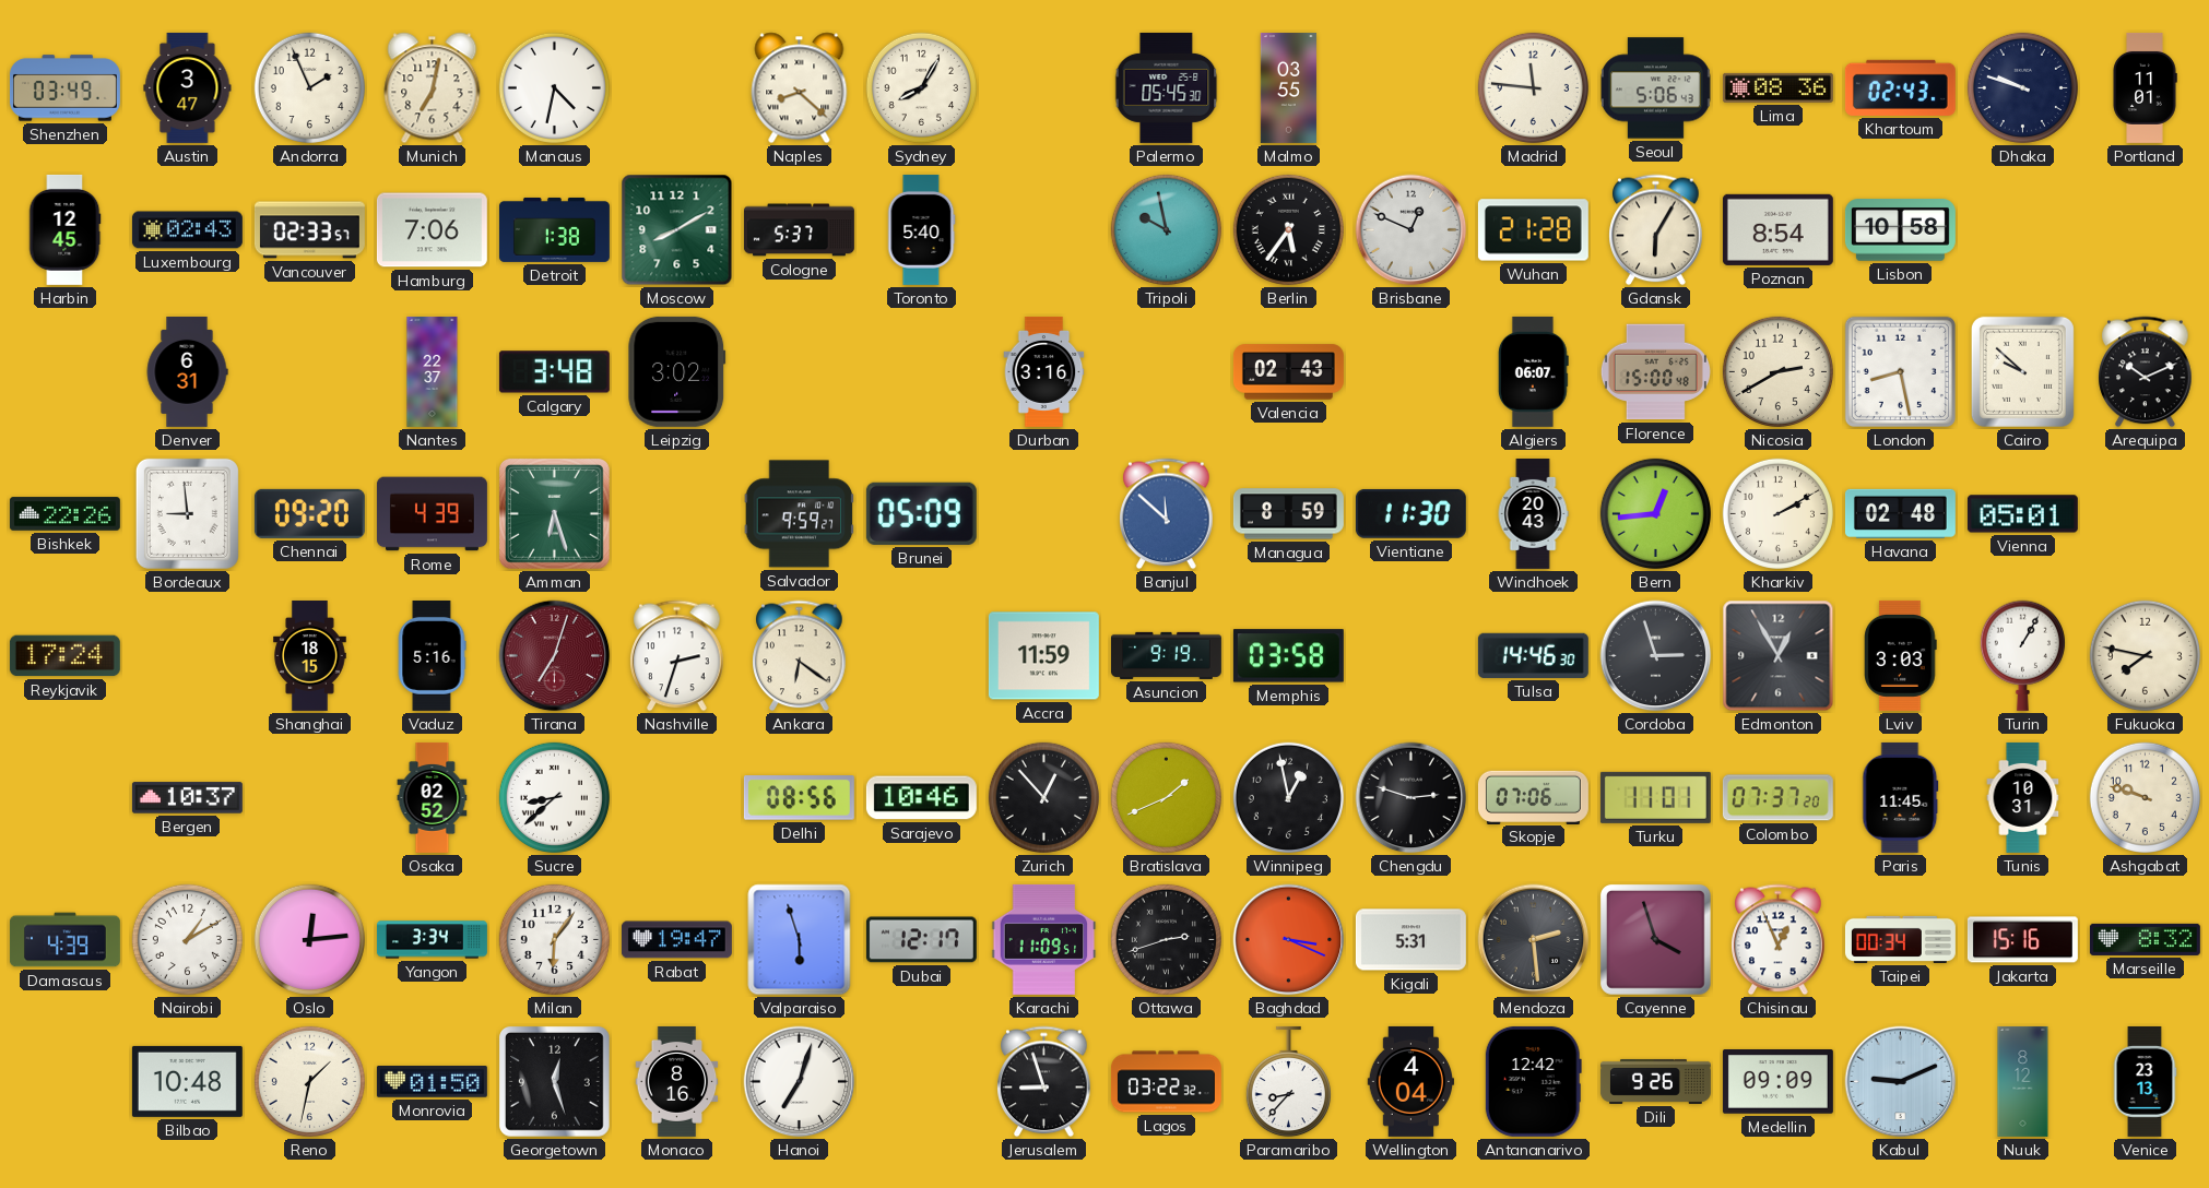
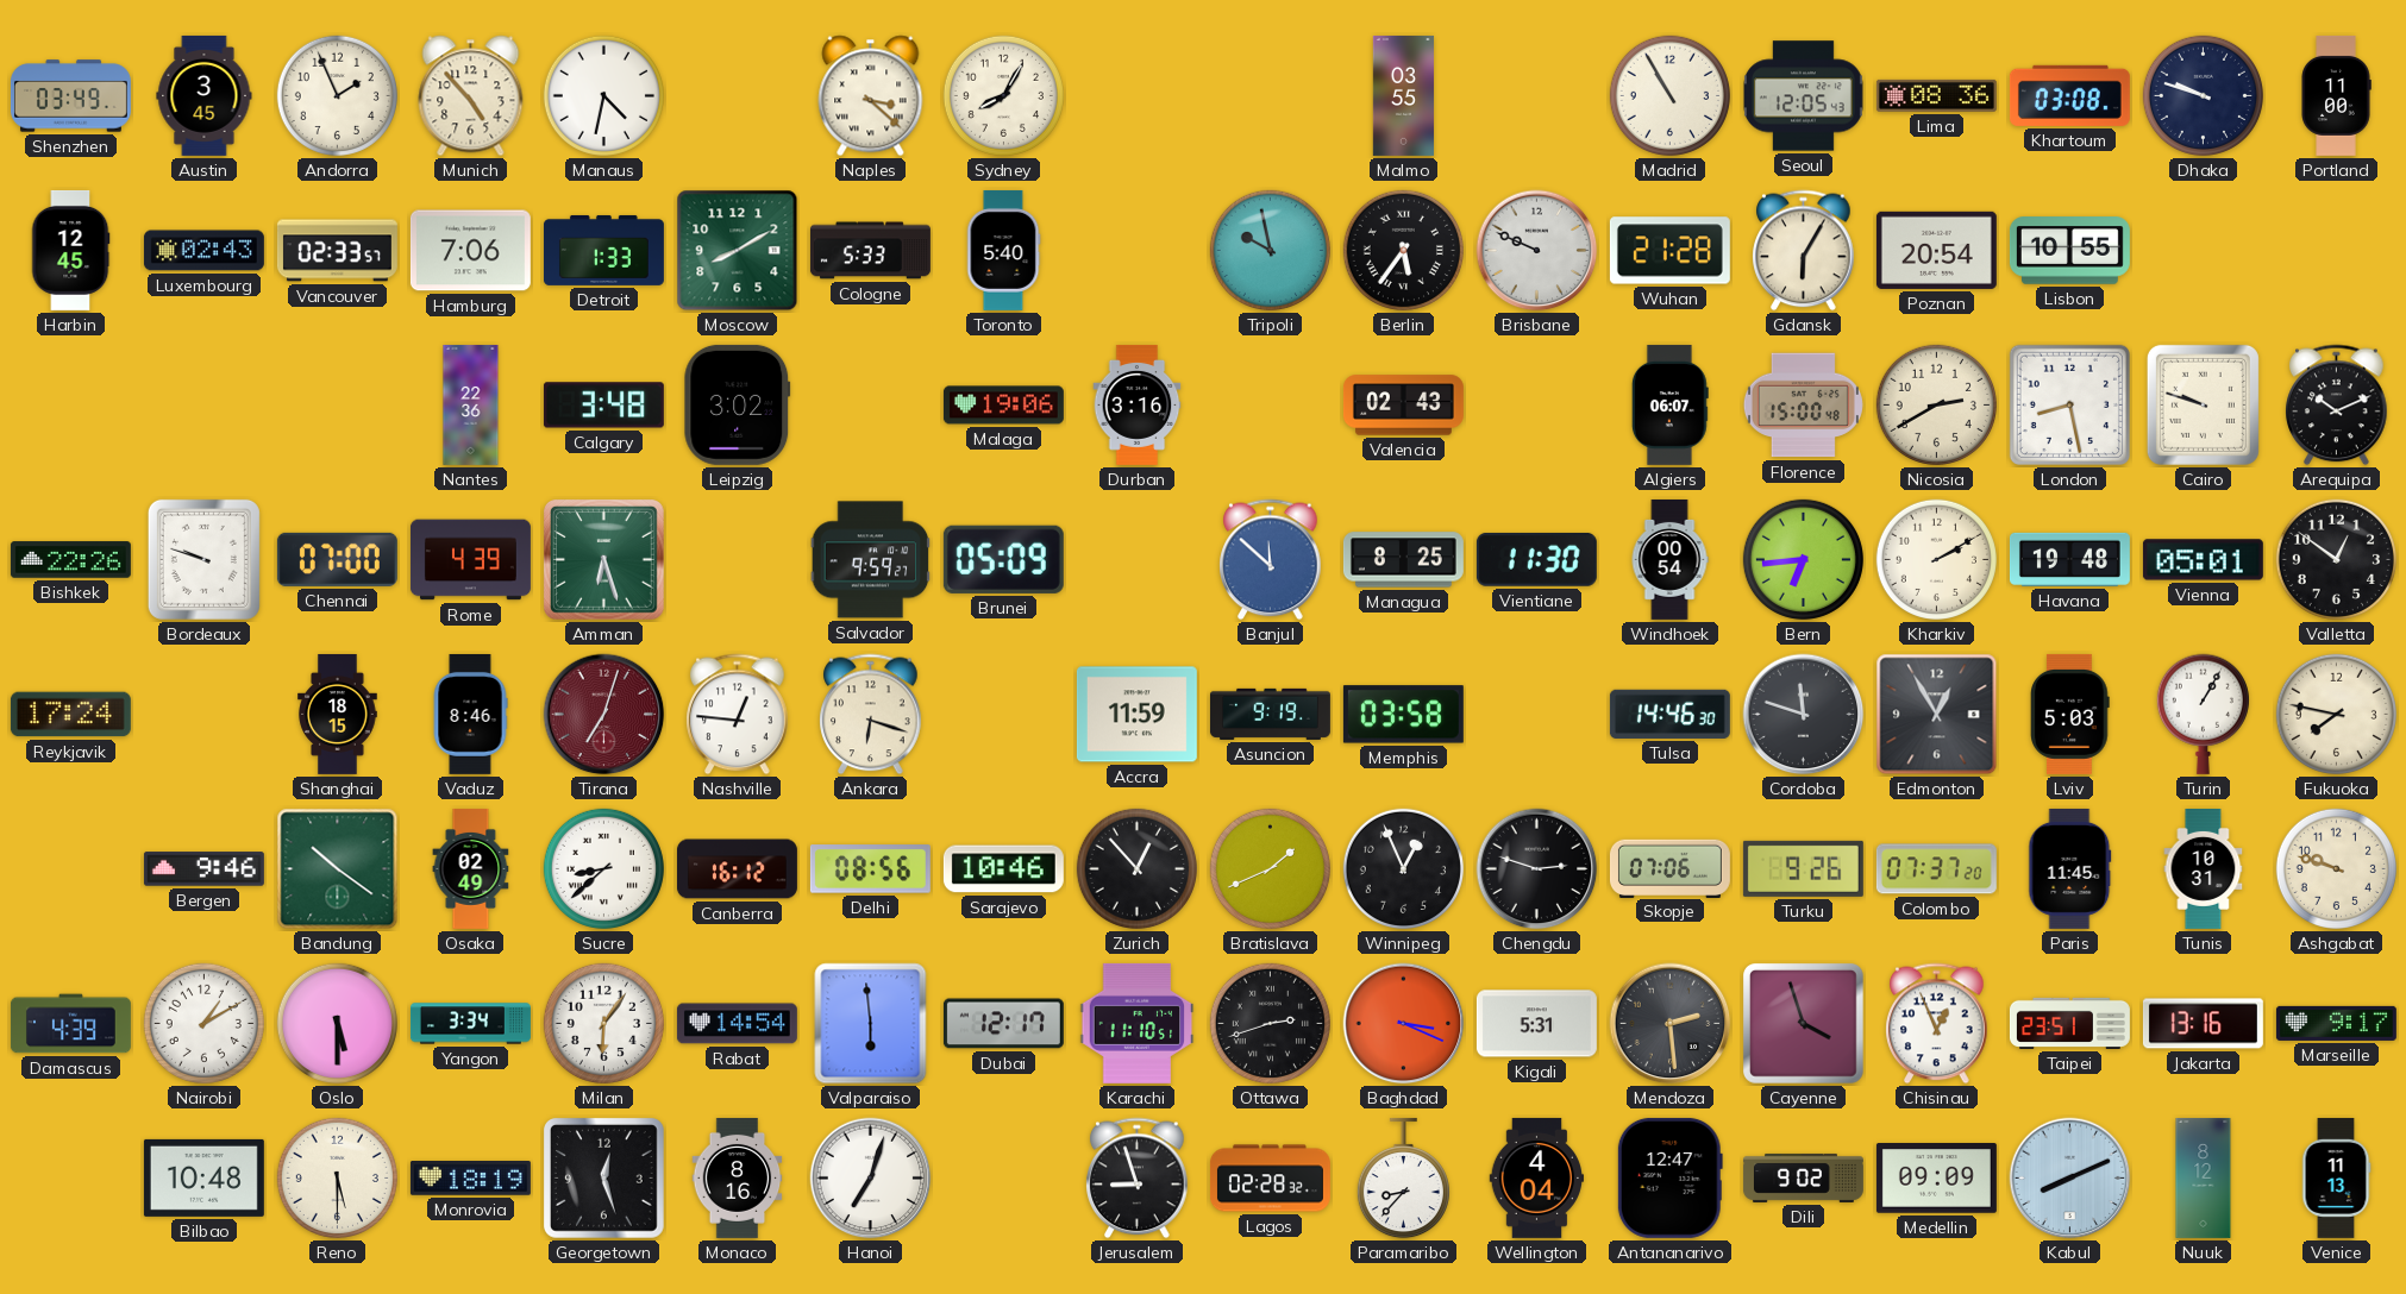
Austin: 3:47 -> 3:45 (205, 95)
Munich: 7:02 -> 4:53 (471, 96)
Naples: 8:22 -> 3:22 (871, 96)
Palermo: 05:45 -> none (1167, 87)
Madrid: 11:46 -> 10:55 (1669, 95)
Seoul: 5:06 -> 12:05 (1803, 96)
Khartoum: 02:43 -> 03:08 (2069, 95)
Portland: 11:01 -> 11:00 (2336, 95)
Detroit: 1:38 -> 1:33 (603, 250)
Cologne: 5:37 -> 5:33 (870, 251)
Brisbane: 12:49 -> 9:49 (1537, 251)
Poznan: 8:54 -> 20:54 (1936, 250)
Lisbon: 10:58 -> 10:55 (2069, 251)
Denver: 6:31 -> none (187, 371)
Nantes: 22:37 -> 22:36 (471, 404)
Malaga: none -> 19:06 (1003, 406)
Cairo: 9:52 -> 9:48 (2203, 404)
Bordeaux: 8:59 -> 9:48 (203, 559)
Chennai: 09:20 -> 07:00 (337, 559)
Managua: 8:59 -> 8:25 (1403, 560)
Windhoek: 20:43 -> 00:54 (1669, 559)
Bern: 12:44 -> 6:44 (1803, 559)
Havana: 02:48 -> 19:48 (2069, 559)
Valletta: none -> 12:51 (2336, 559)
Vaduz: 5:16 -> 8:46 (470, 714)
Nashville: 2:33 -> 12:46 (738, 715)
Ankara: 6:21 -> 6:18 (871, 715)
Cordoba: 2:57 -> 11:48 (1804, 715)
Lviv: 3:03 -> 5:03 (2070, 714)
Bergen: 10:37 -> 9:46 (203, 869)
Bandung: none -> 10:21 (338, 869)
Osaka: 02:52 -> 02:49 (471, 868)
Canberra: none -> 16:12 (737, 869)
Winnipeg: 12:58 -> 12:56 (1403, 868)
Turku: 11:01 -> 9:26 (1803, 868)
Oslo: 12:14 -> 5:30 (337, 1023)
Rabat: 19:47 -> 14:54 (737, 1024)
Valparaiso: 5:57 -> 5:59 (871, 1024)
Karachi: 11:09 -> 11:10 (1138, 1023)
Taipei: 00:34 -> 23:51 (2069, 1023)
Jakarta: 15:16 -> 13:16 (2203, 1024)
Marseille: 8:32 -> 9:17 (2336, 1023)
Reno: 1:32 -> 5:30 (337, 1177)
Monrovia: 01:50 -> 18:19 (470, 1179)
Lagos: 03:22 -> 02:28 (1270, 1179)
Antananarivo: 12:42 -> 12:47 (1669, 1177)
Dili: 9:26 -> 9:02 (1803, 1177)
Kabul: 9:11 -> 8:11 (2070, 1179)
Venice: 23:13 -> 11:13 (2336, 1177)
